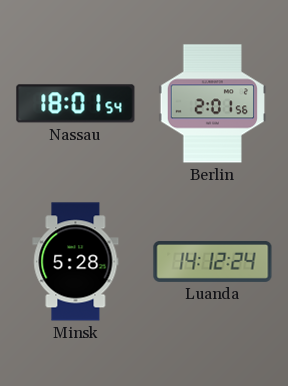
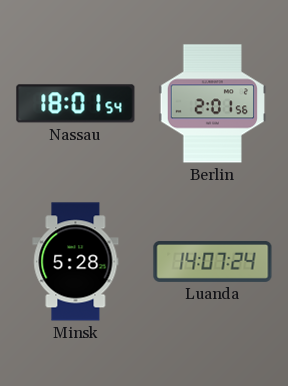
Luanda: 14:12 -> 14:07 (213, 261)
